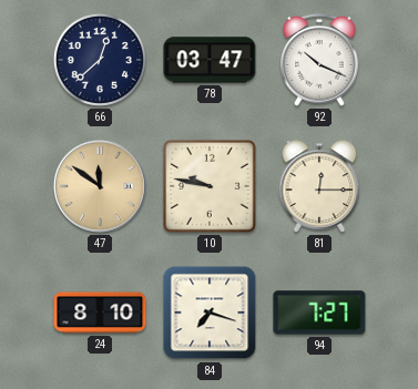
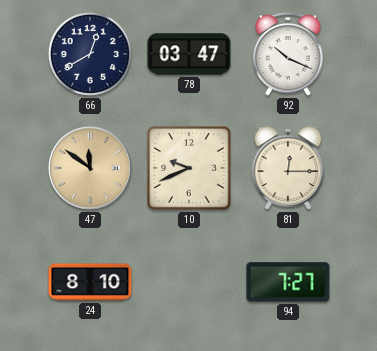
66: 12:38 -> 12:40 (90, 54)
10: 9:47 -> 9:41 (190, 169)
84: 7:18 -> none (210, 313)
